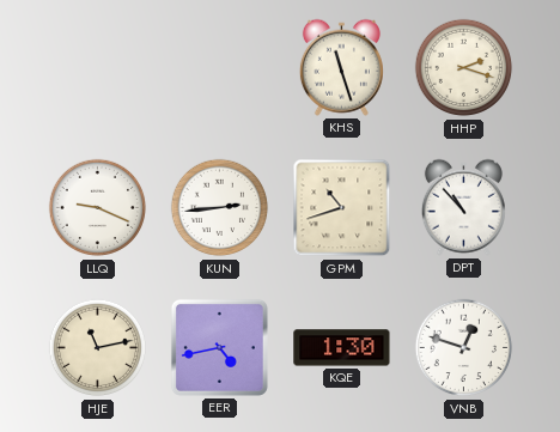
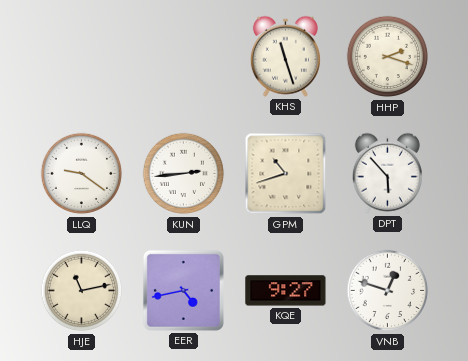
LLQ: 9:19 -> 9:21 (82, 174)
DPT: 10:53 -> 5:53 (387, 173)
KQE: 1:30 -> 9:27 (286, 291)
